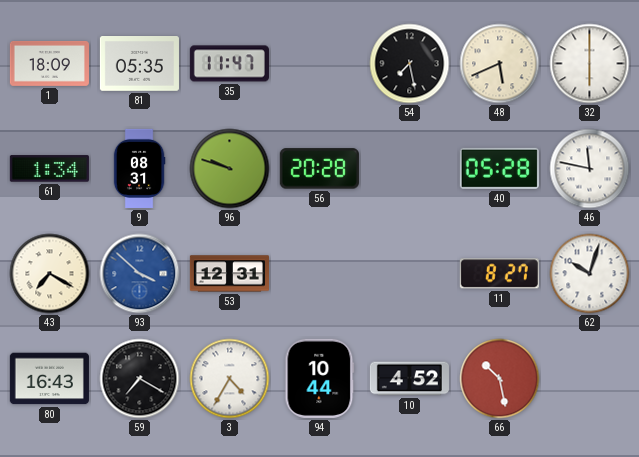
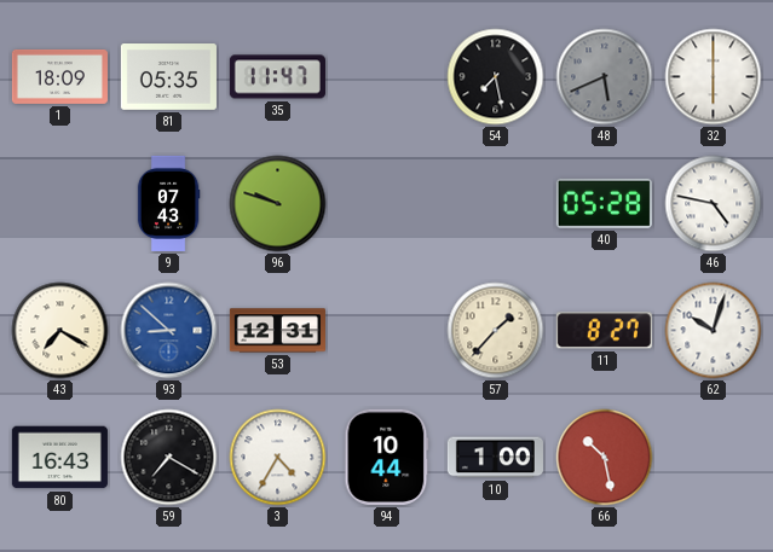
48 dial: cream -> grey (605, 77)
61: 1:34 -> none (49, 169)
9: 08:31 -> 07:43 (168, 203)
56: 20:28 -> none (319, 169)
46: 11:47 -> 4:47 (714, 204)
93: 3:52 -> 8:52 (169, 331)
57: none -> 1:37 (496, 331)
10: 4:52 -> 1:00 (495, 458)
